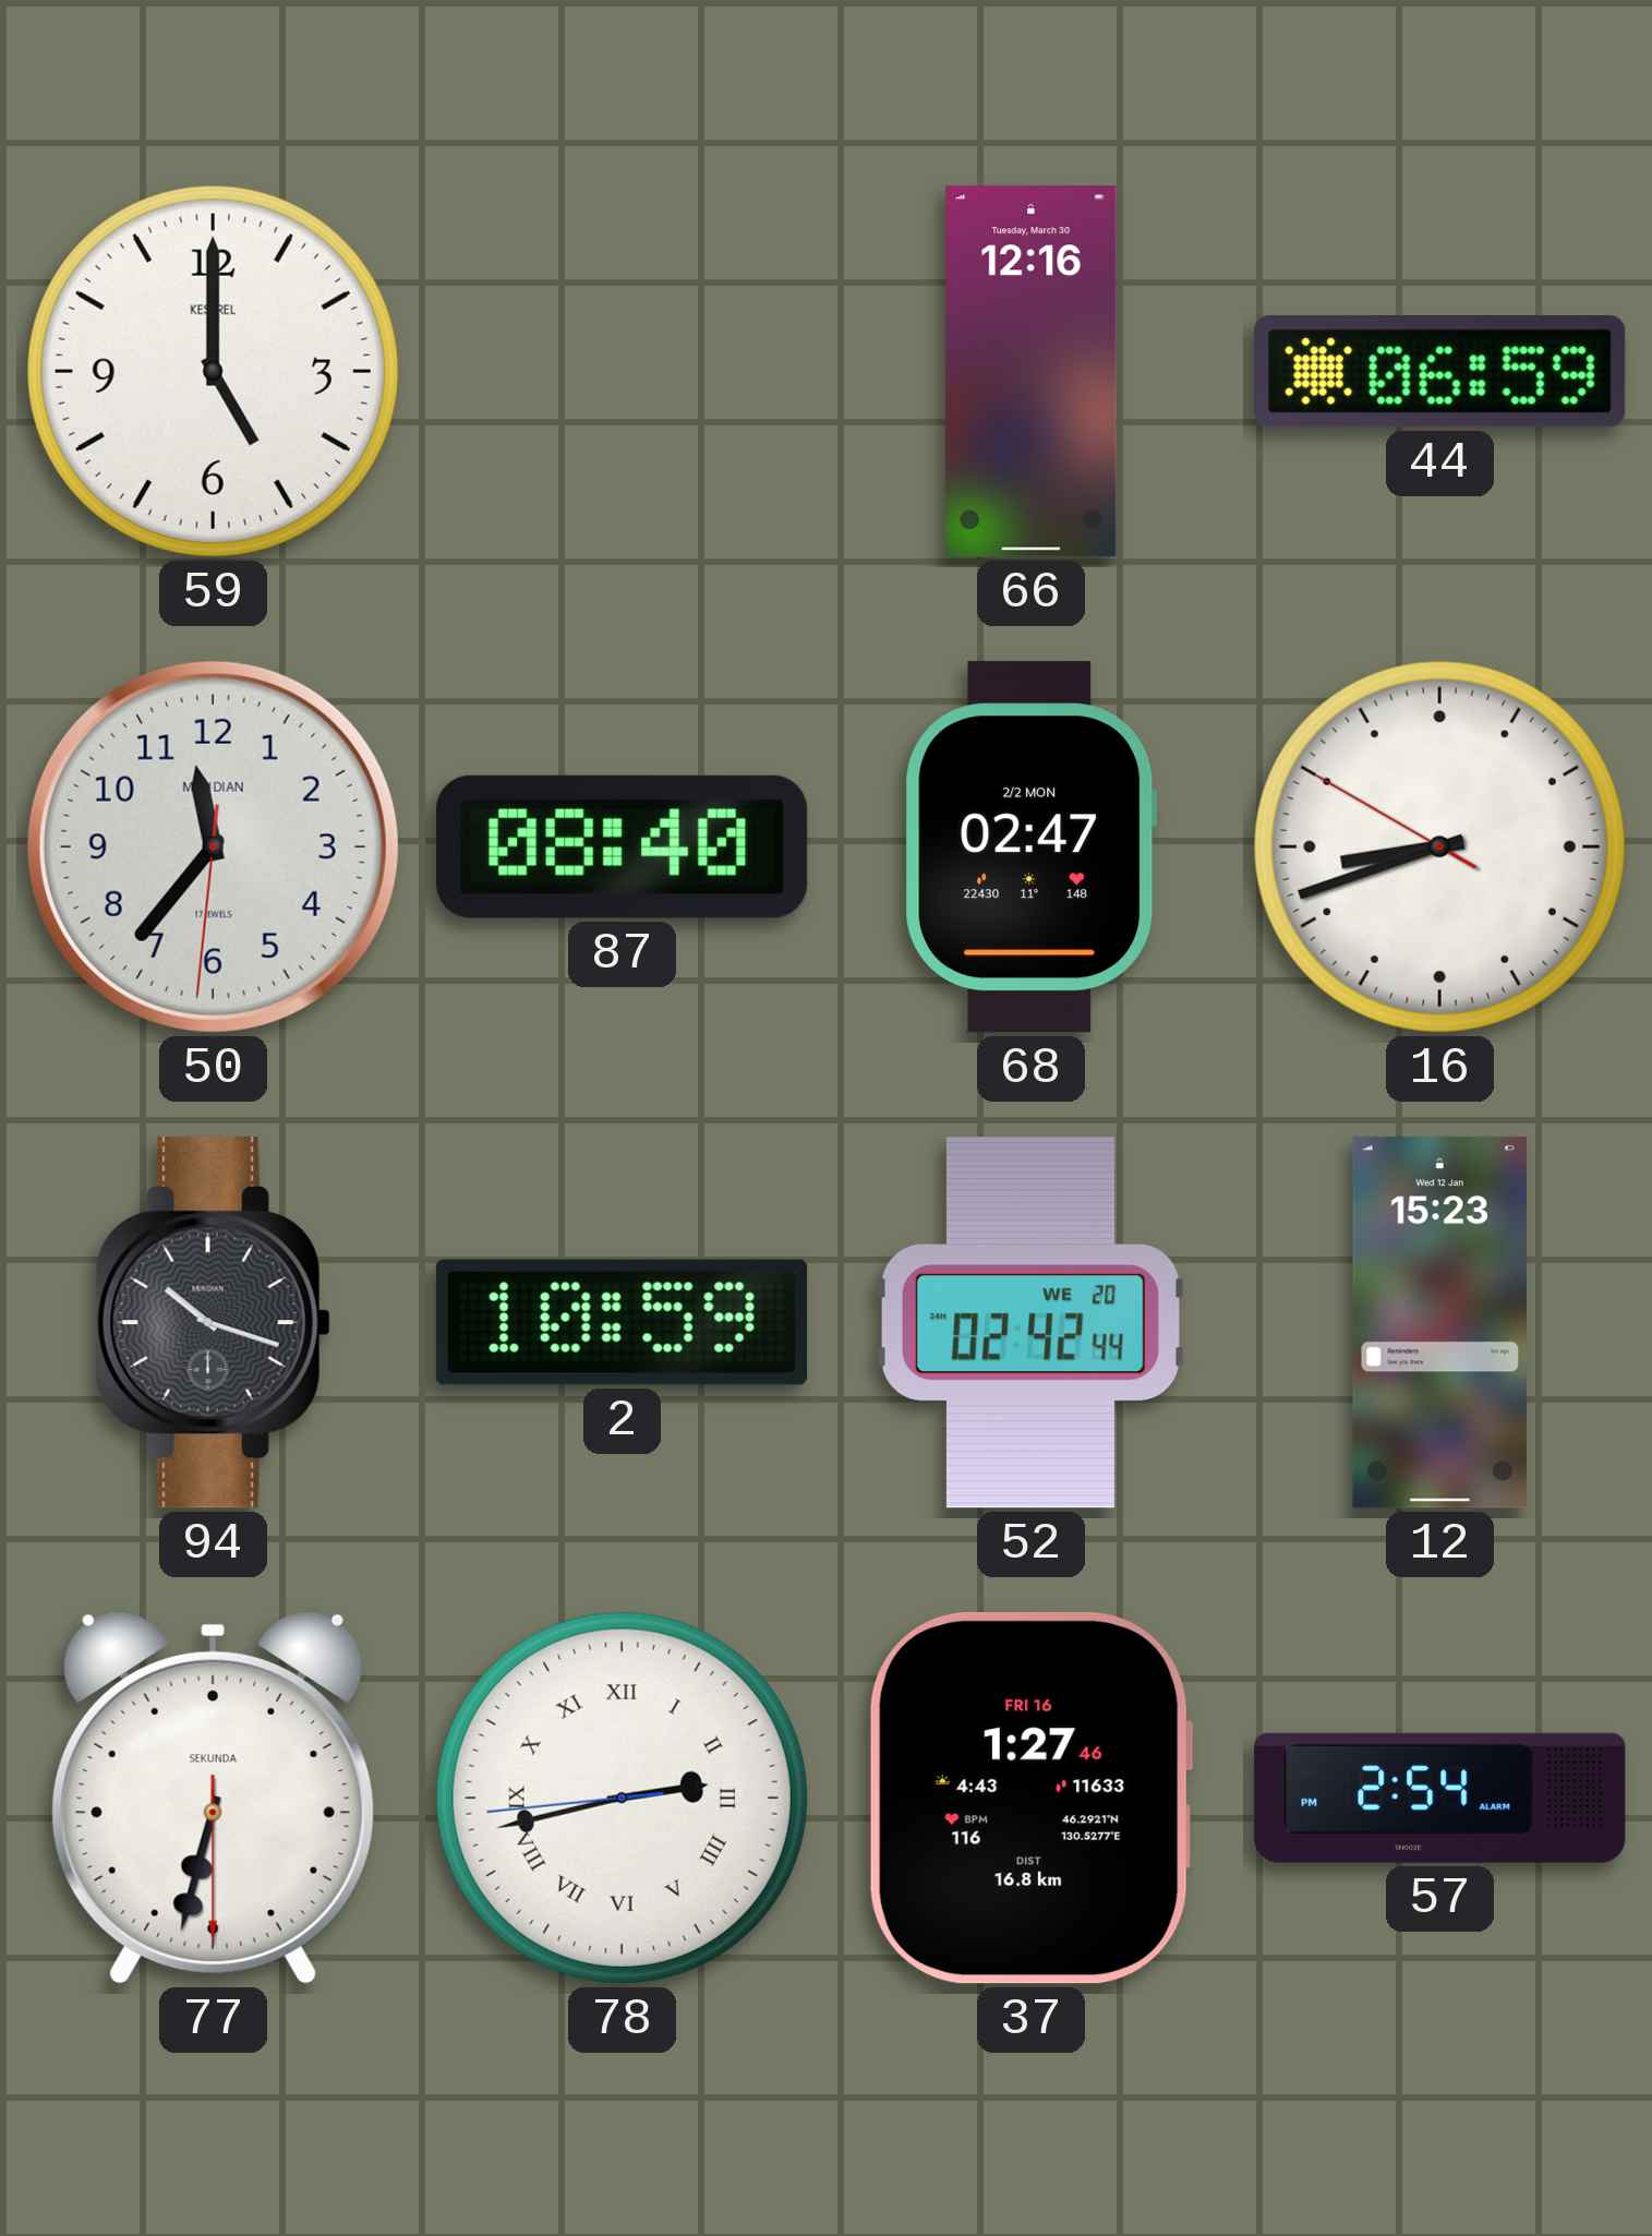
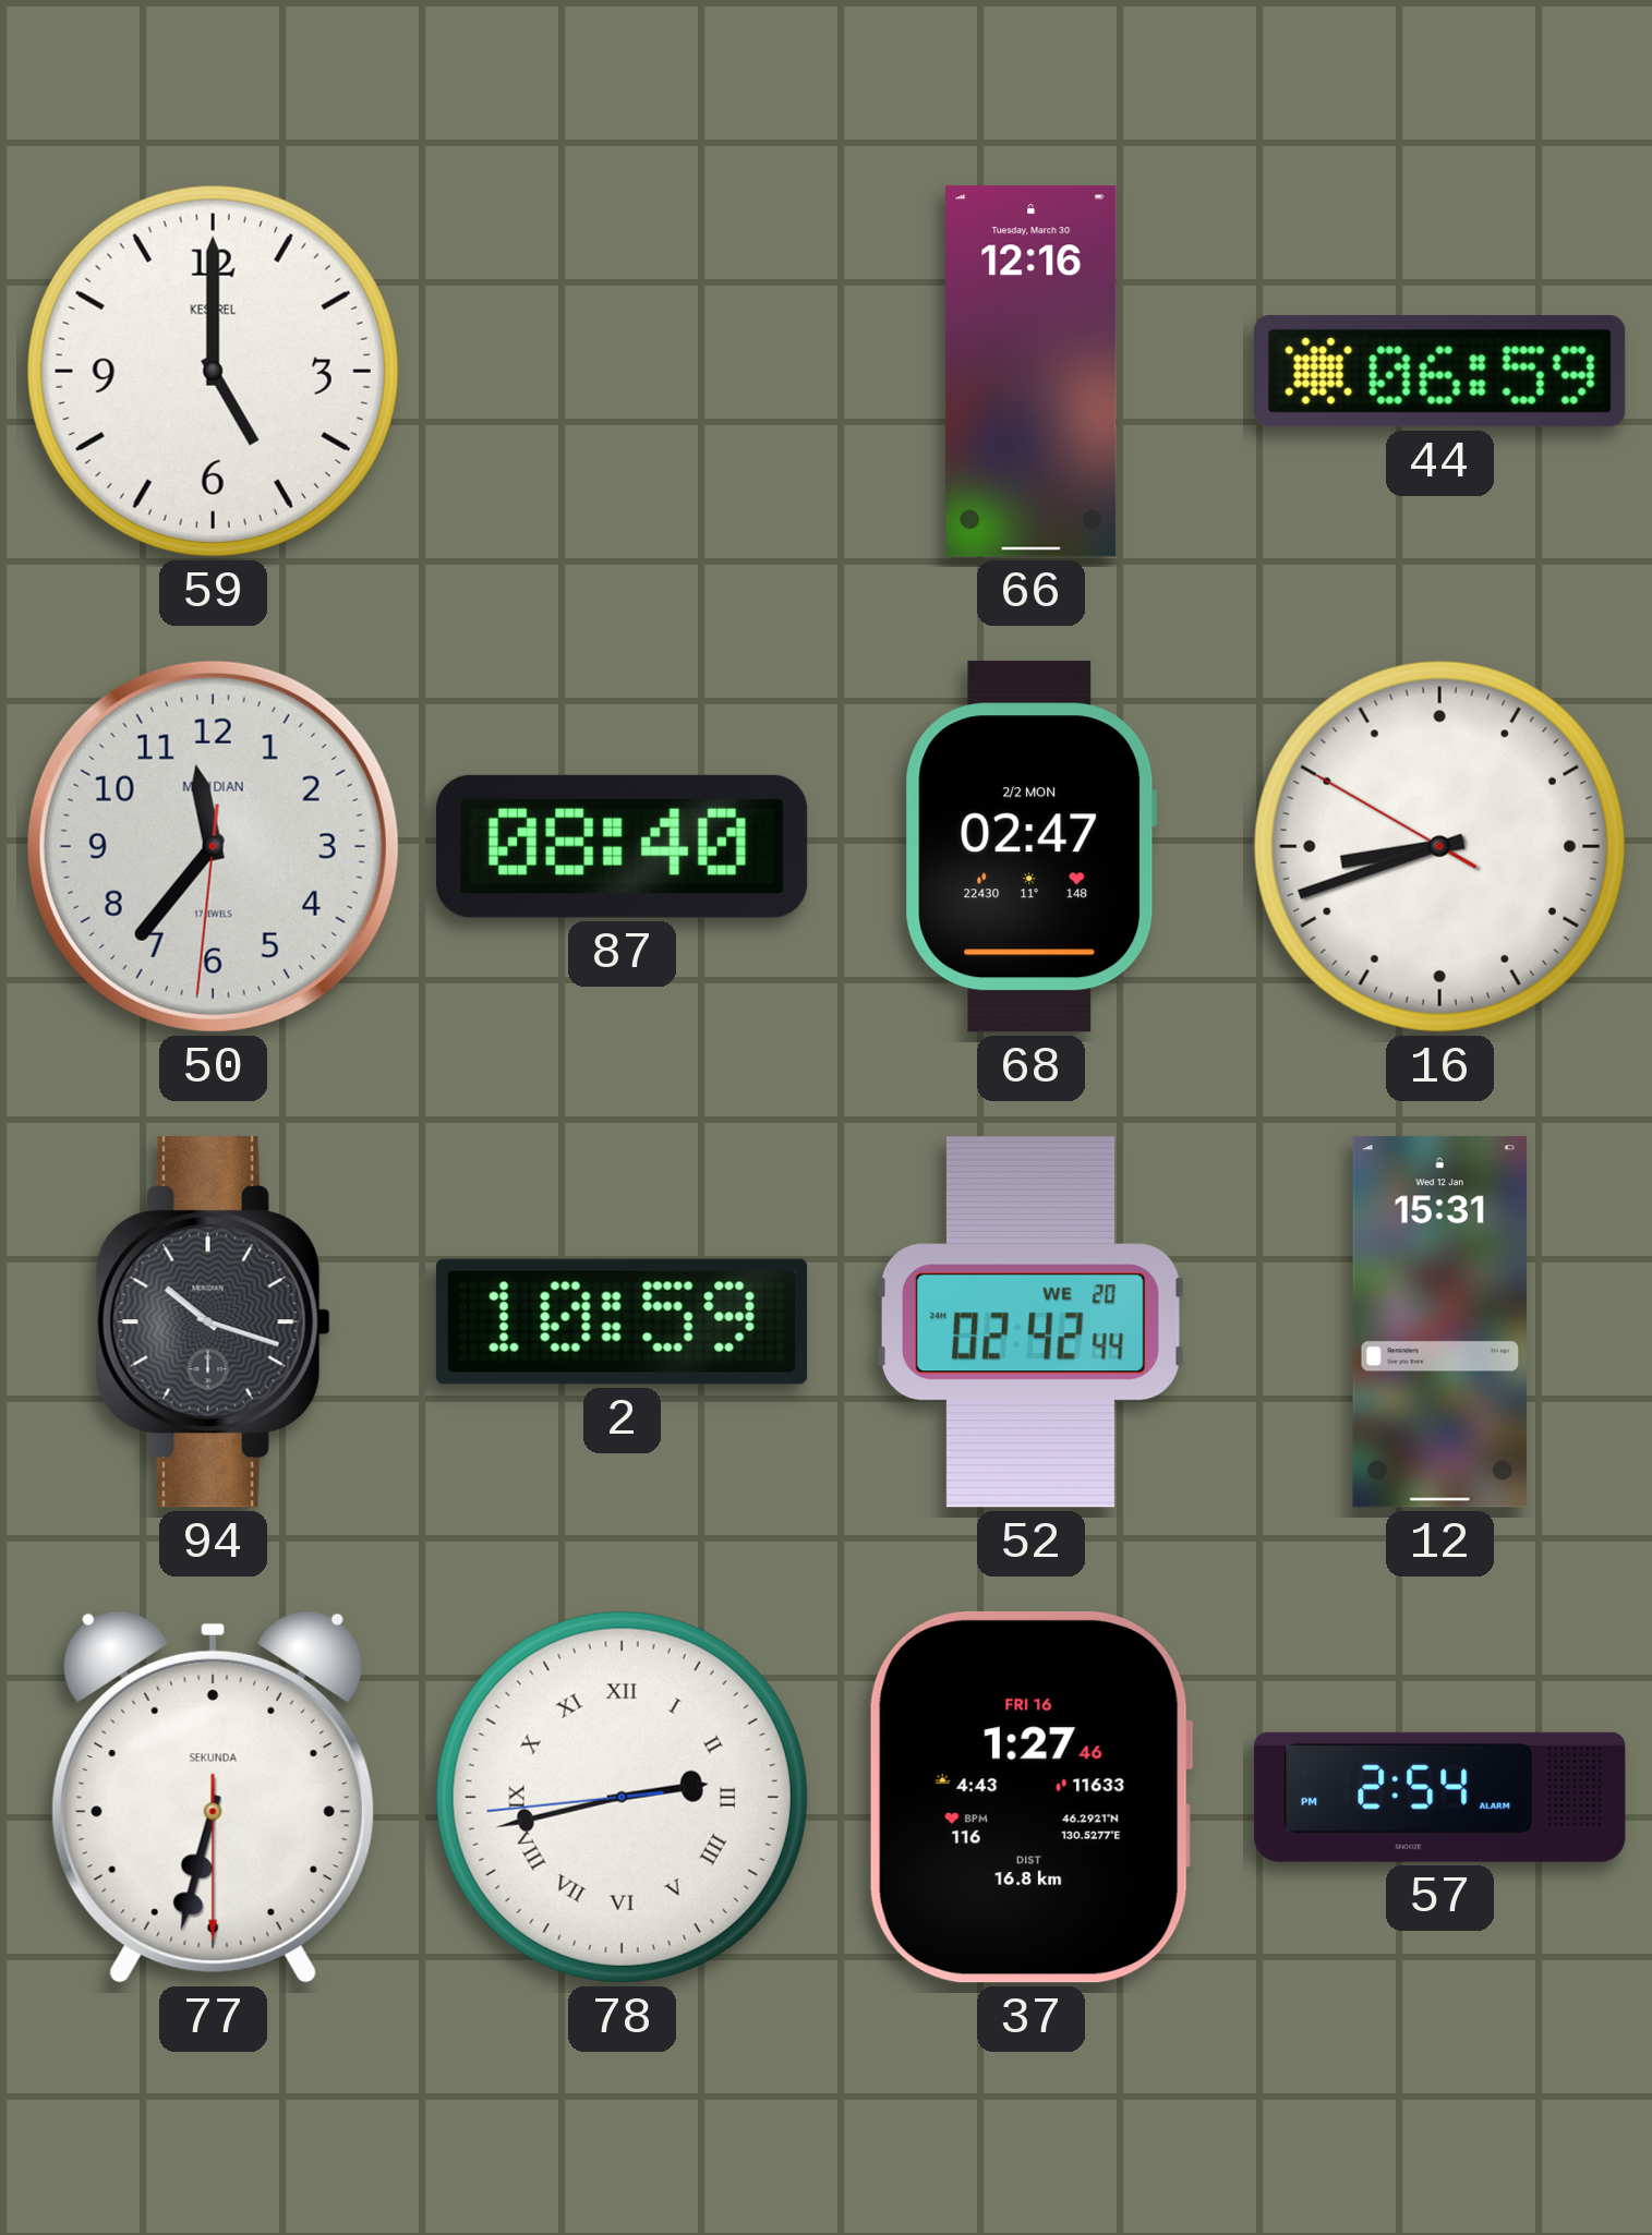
12: 15:23 -> 15:31 (1439, 1322)
